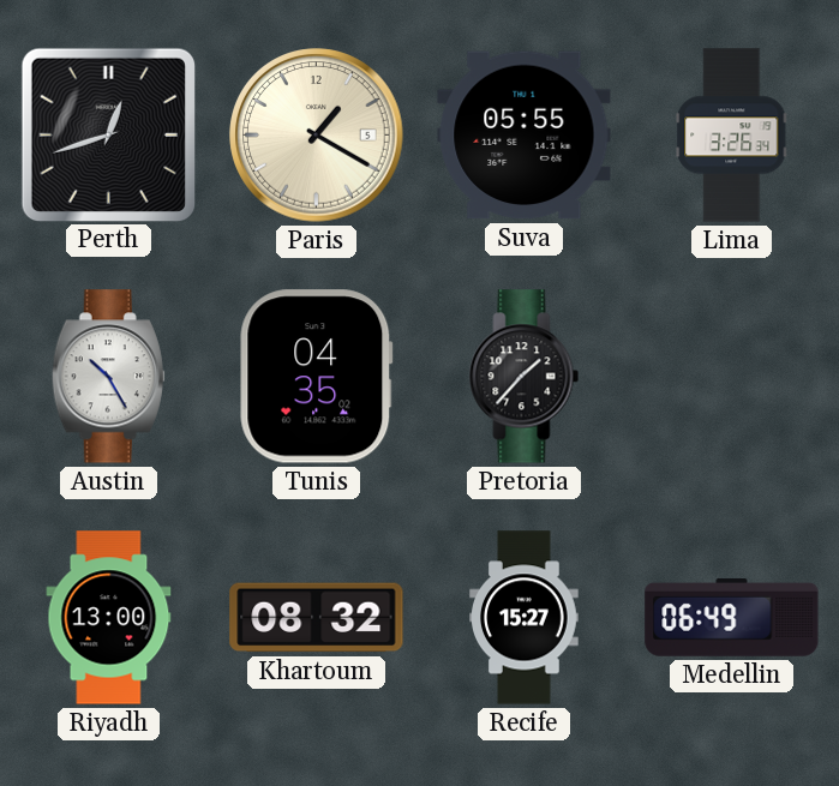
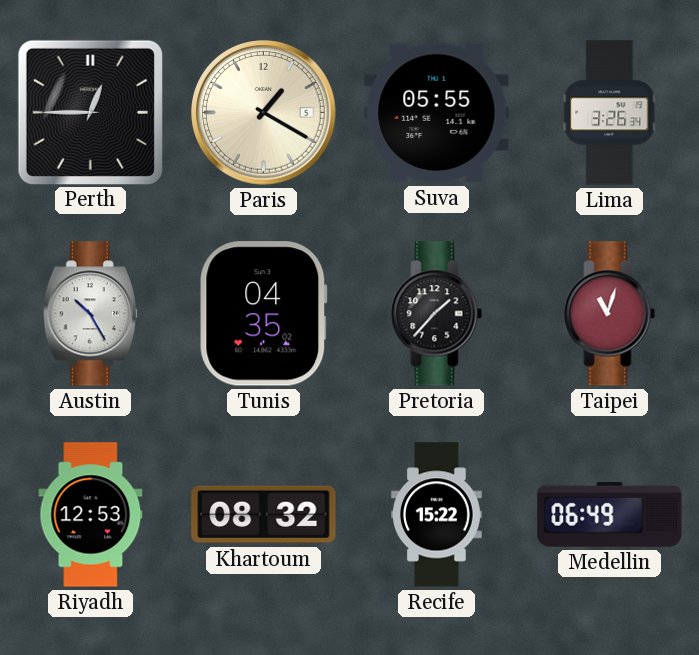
Perth: 12:42 -> 12:45 (90, 112)
Taipei: none -> 11:03 (610, 314)
Riyadh: 13:00 -> 12:53 (91, 515)
Recife: 15:27 -> 15:22 (437, 515)
